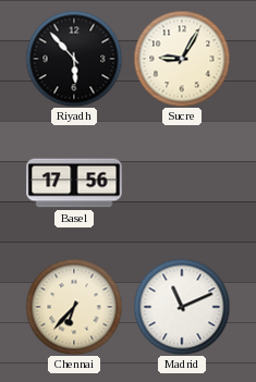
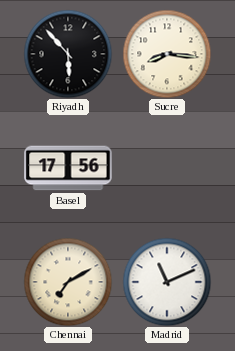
Sucre: 9:05 -> 8:16 (167, 54)
Chennai: 6:37 -> 7:10 (68, 282)
